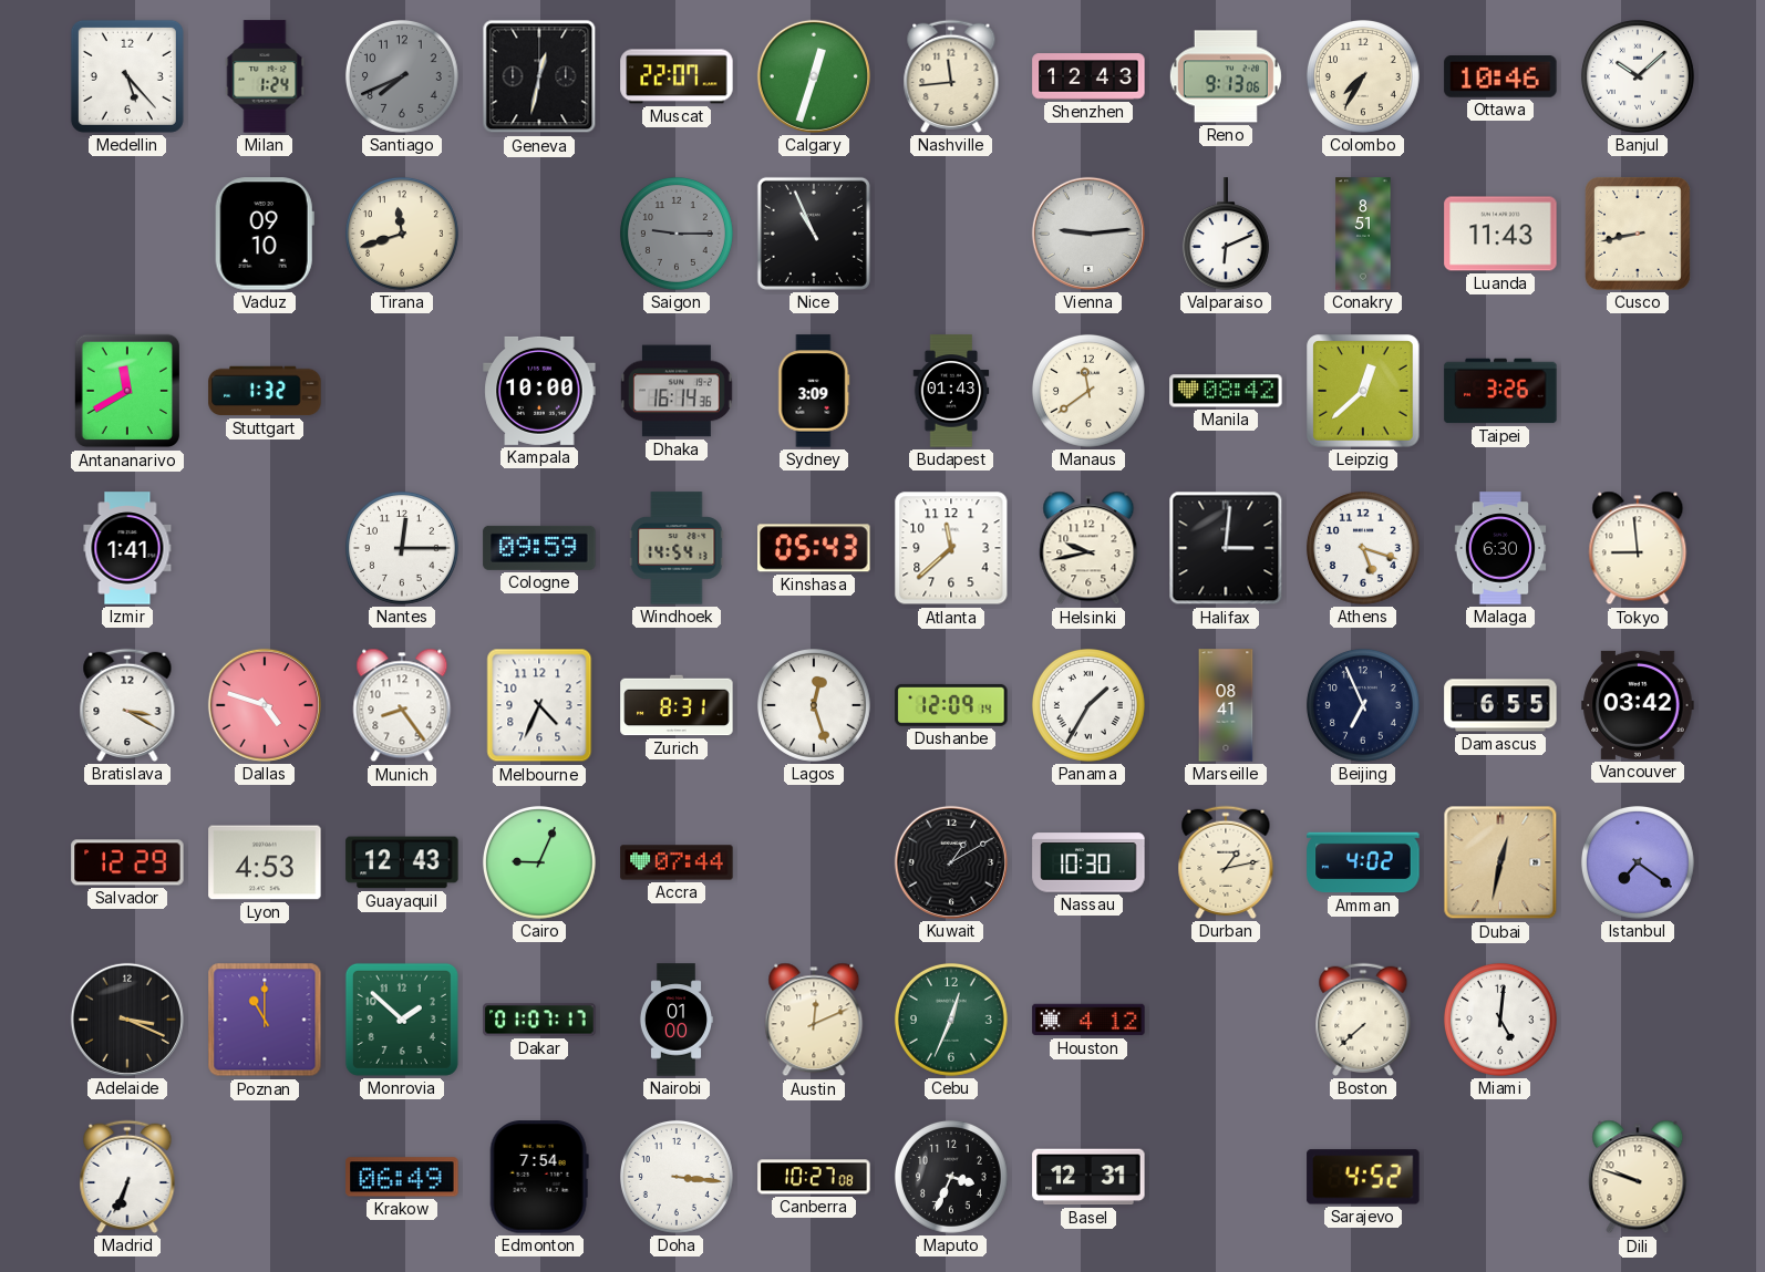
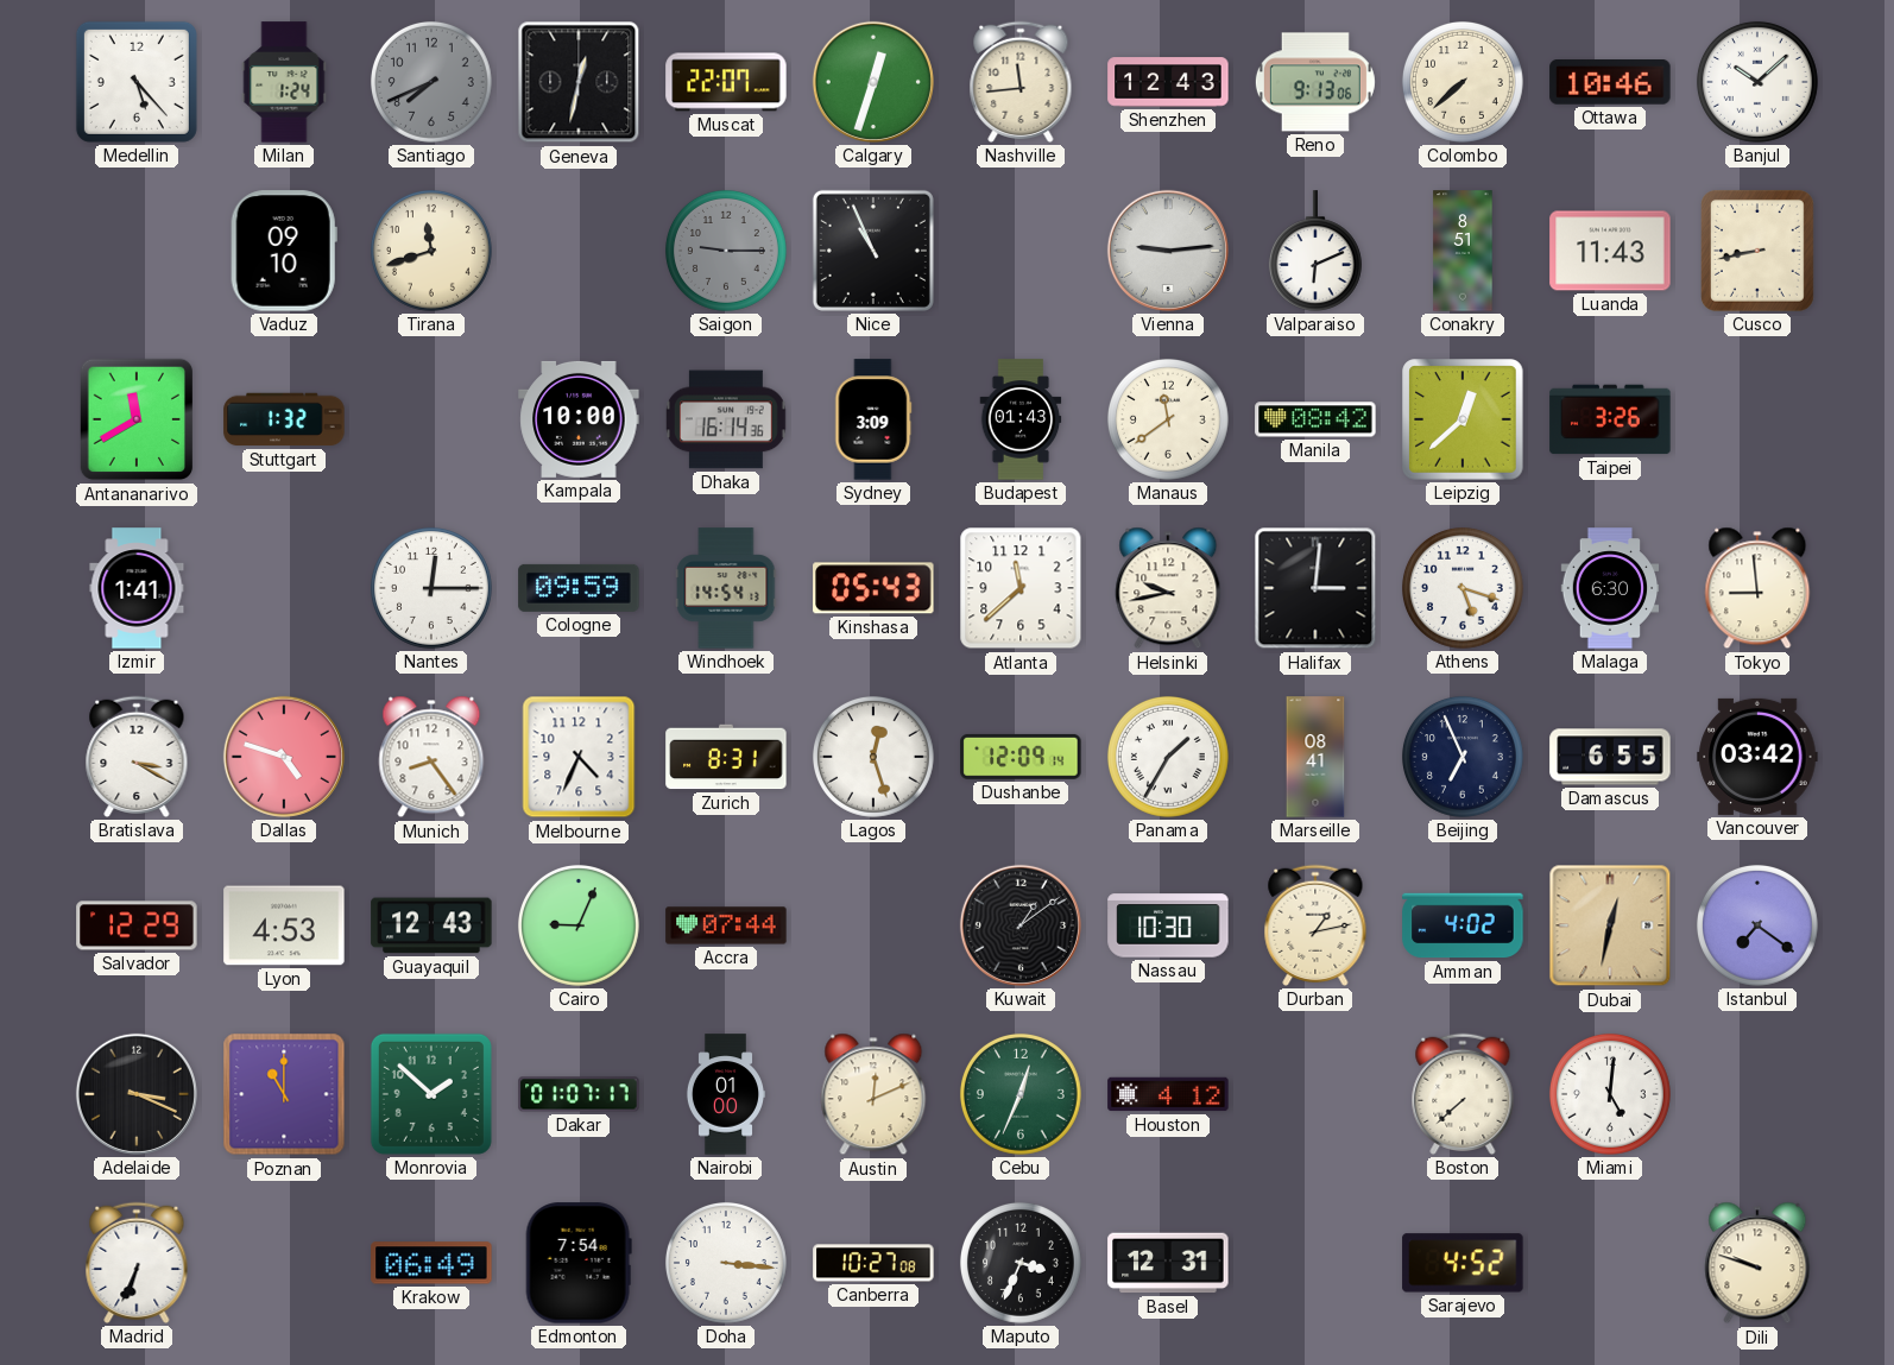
Colombo: 7:35 -> 7:38 (1463, 82)
Kuwait: 1:10 -> 1:09 (1021, 925)
